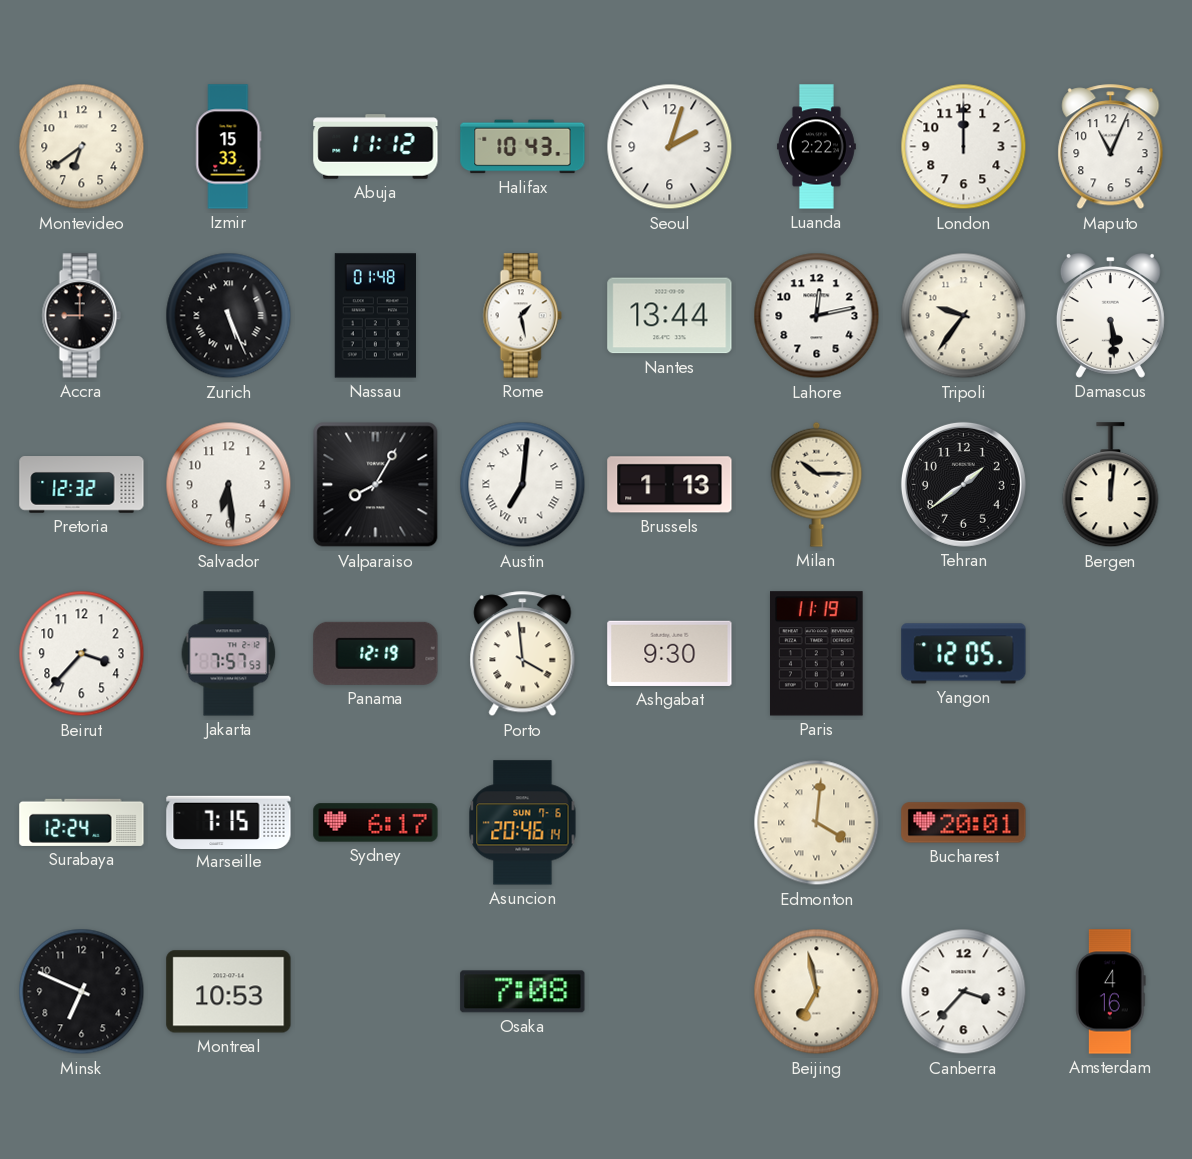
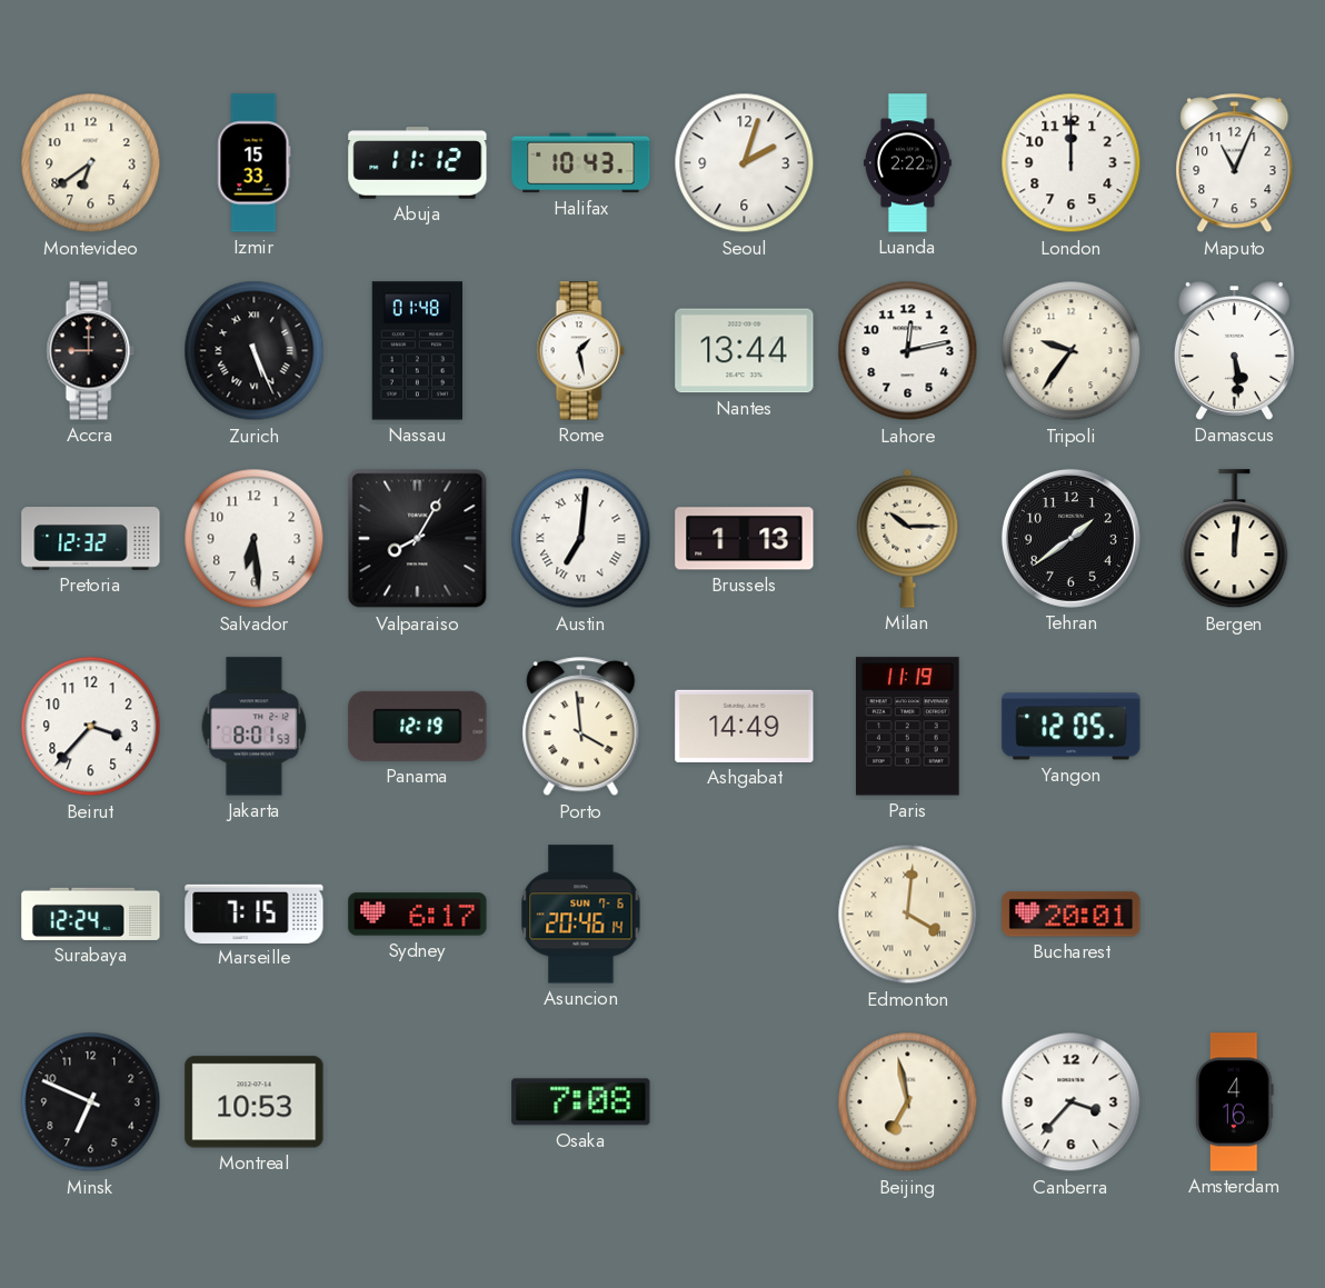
Jakarta: 7:57 -> 8:01 (255, 727)
Ashgabat: 9:30 -> 14:49 (745, 726)
